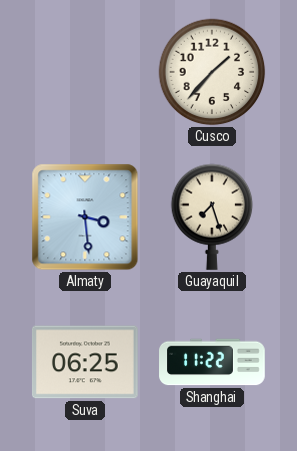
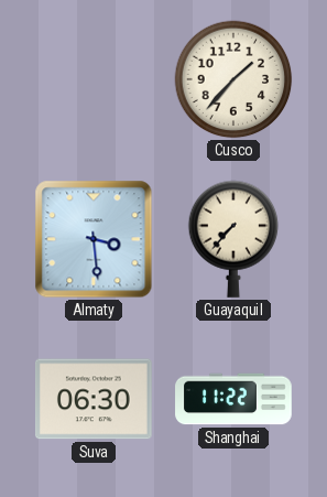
Guayaquil: 7:27 -> 7:37 (233, 239)
Suva: 06:25 -> 06:30 (94, 399)
